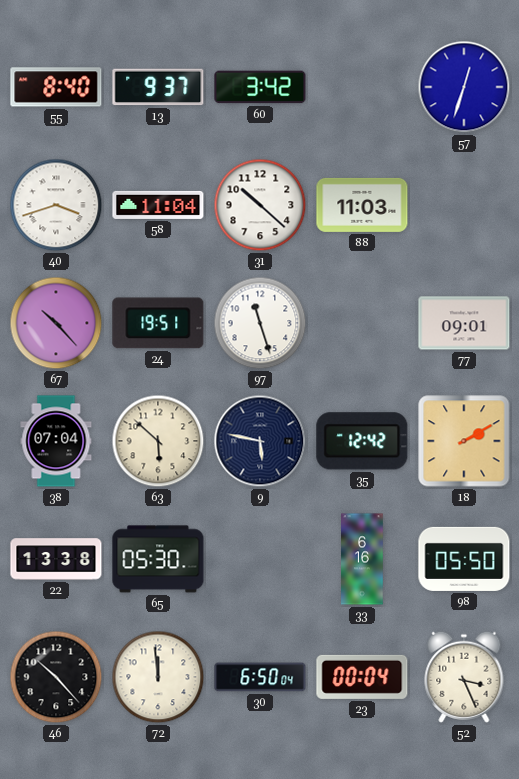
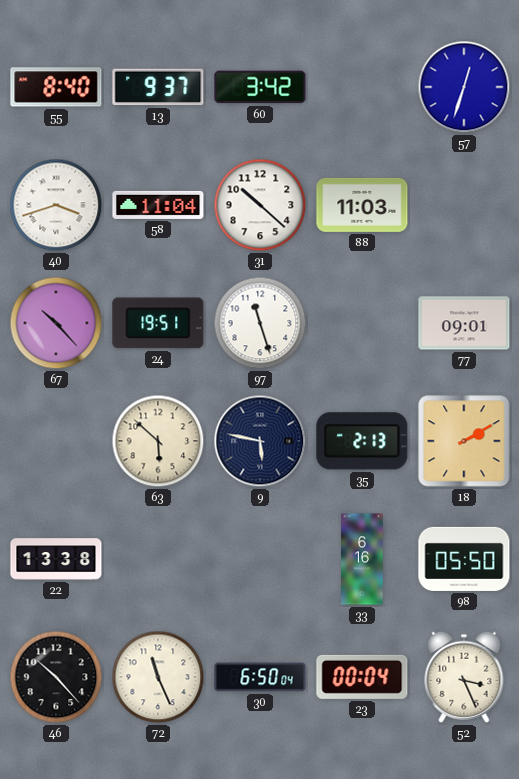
38: 07:04 -> none (56, 441)
35: 12:42 -> 2:13 (362, 441)
65: 05:30 -> none (158, 559)
72: 11:59 -> 11:26 (158, 677)
